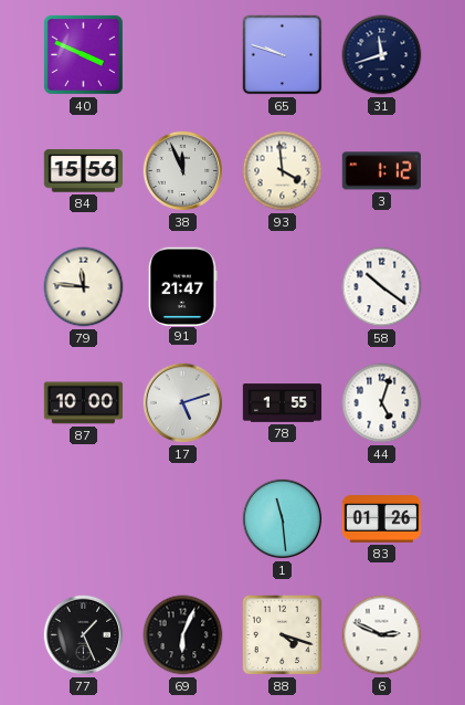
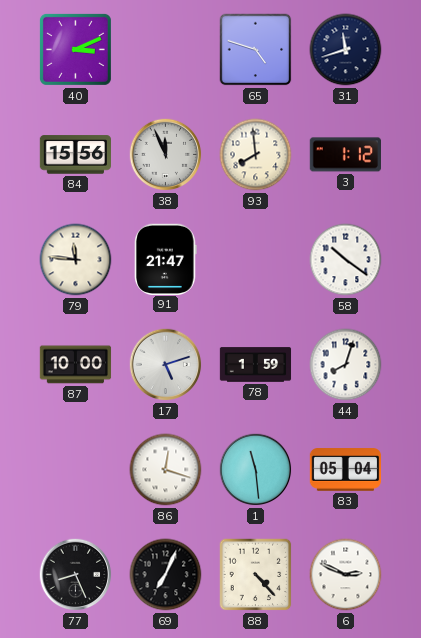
40: 3:49 -> 3:11 (75, 49)
65: 9:48 -> 4:48 (256, 50)
93: 3:59 -> 7:59 (256, 155)
78: 1:55 -> 1:59 (256, 365)
44: 5:03 -> 8:03 (346, 365)
86: none -> 12:18 (166, 470)
83: 01:26 -> 05:04 (346, 470)
77: 1:26 -> 8:26 (76, 575)
69: 6:04 -> 7:04 (166, 575)
88: 4:18 -> 4:23 (256, 575)
